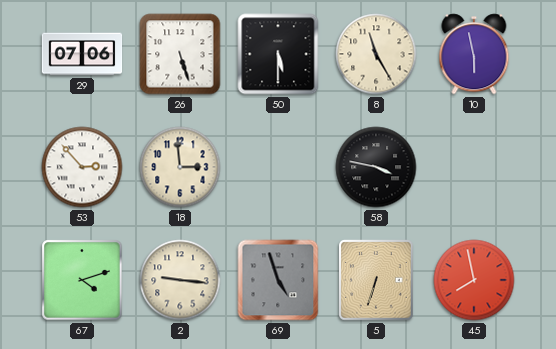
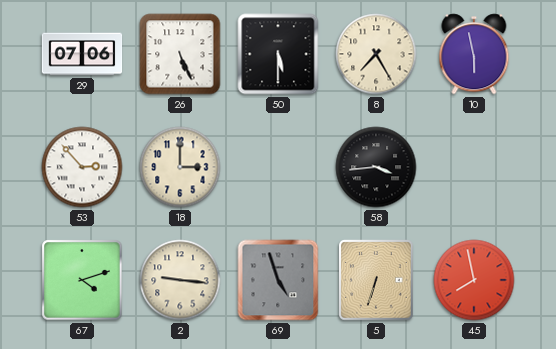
26: 5:27 -> 5:26 (180, 54)
8: 11:25 -> 7:25 (376, 54)
18: 2:59 -> 3:00 (180, 167)
58: 3:47 -> 3:44 (376, 167)
